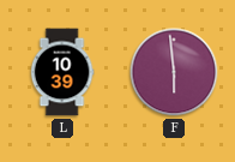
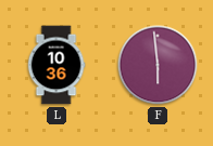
L: 10:39 -> 10:36 (57, 65)
